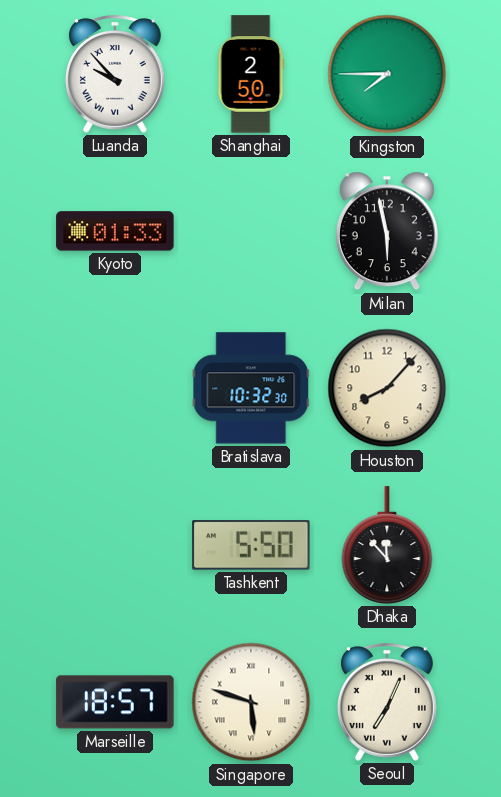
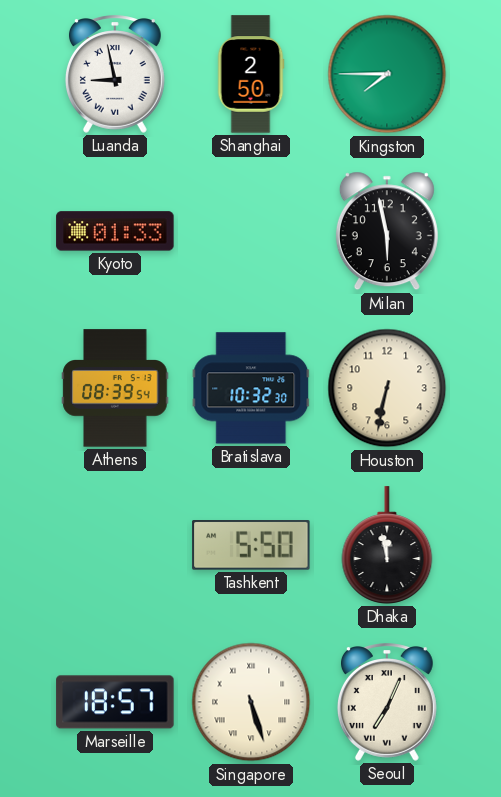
Luanda: 9:53 -> 8:58 (115, 74)
Athens: none -> 08:39 (115, 388)
Houston: 8:07 -> 6:32 (387, 388)
Dhaka: 11:53 -> 11:58 (387, 545)
Singapore: 5:48 -> 5:27 (251, 702)
